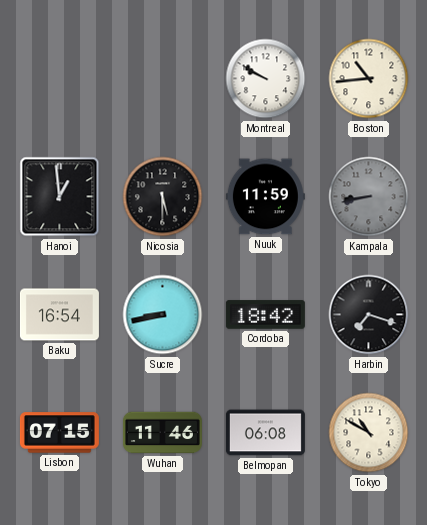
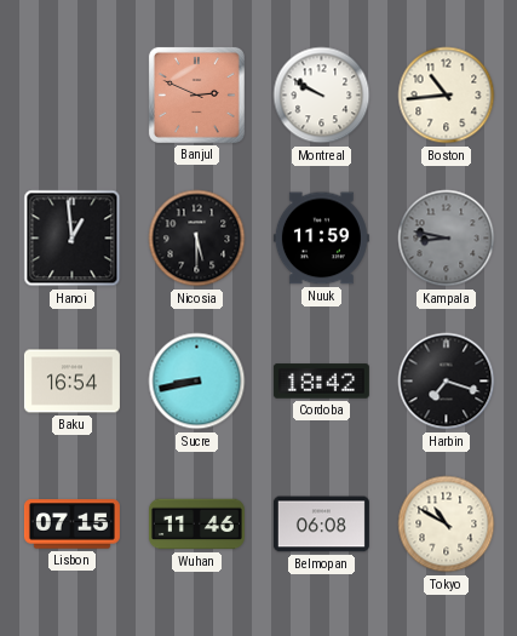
Banjul: none -> 2:49 (196, 94)
Kampala: 8:43 -> 8:47 (447, 239)
